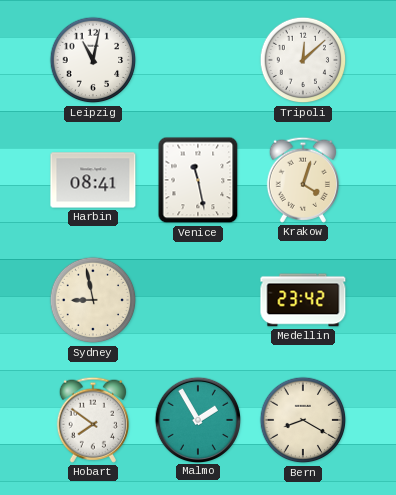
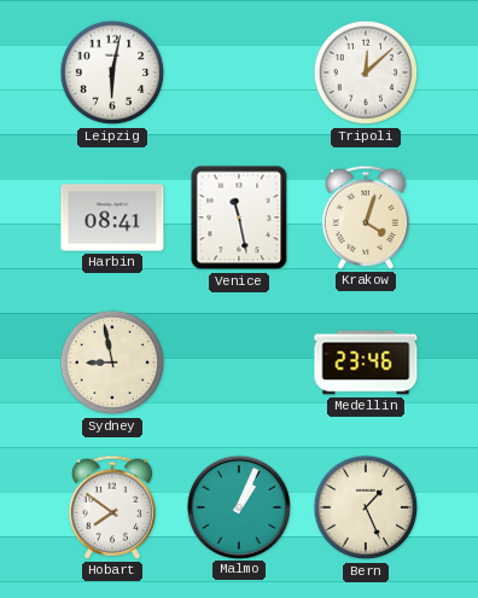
Leipzig: 11:02 -> 6:02 (112, 72)
Medellin: 23:42 -> 23:46 (366, 362)
Malmo: 1:55 -> 1:04 (238, 506)
Bern: 8:20 -> 1:26 (366, 507)
